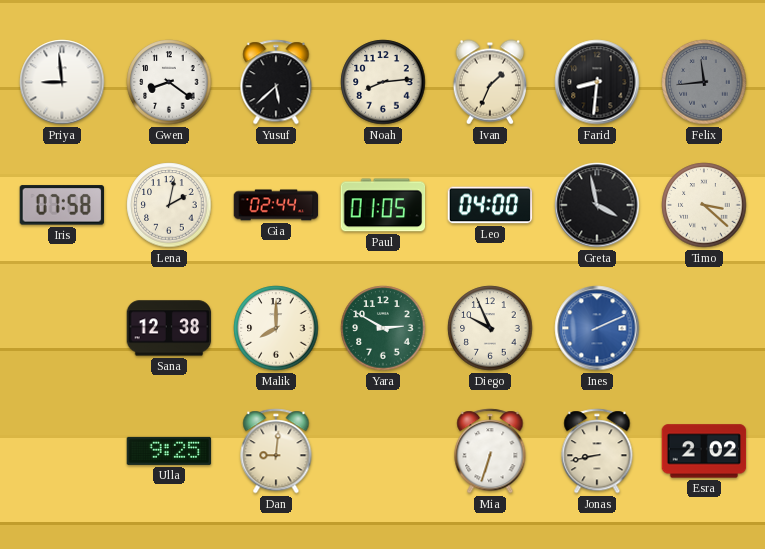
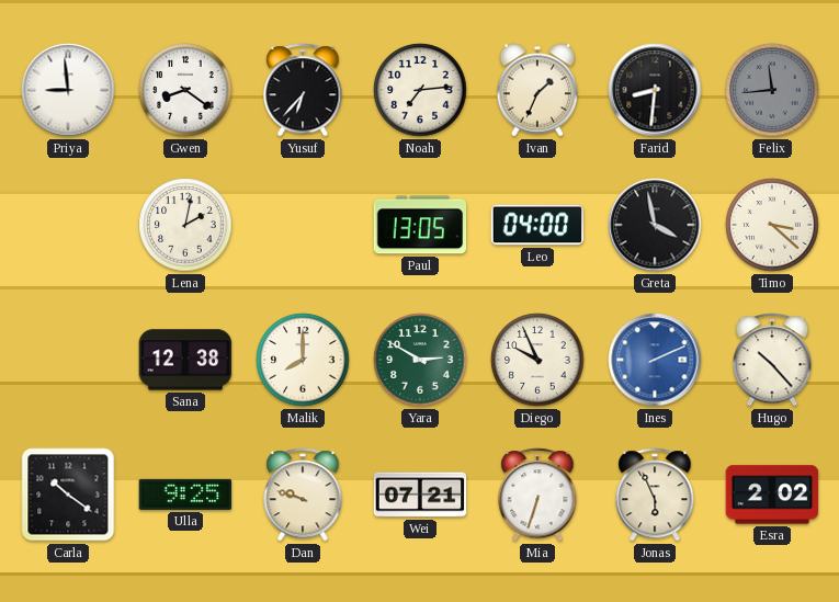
Yusuf: 5:38 -> 6:37 (303, 90)
Noah: 8:14 -> 7:14 (420, 90)
Iris: 07:58 -> none (61, 205)
Gia: 02:44 -> none (276, 205)
Paul: 01:05 -> 13:05 (420, 225)
Hugo: none -> 10:23 (772, 360)
Carla: none -> 10:21 (68, 495)
Dan: 9:01 -> 9:48 (303, 495)
Wei: none -> 07:21 (420, 495)
Jonas: 8:43 -> 5:56 (655, 495)
